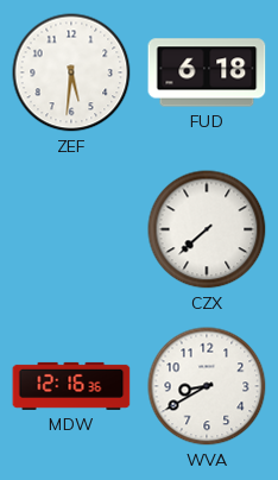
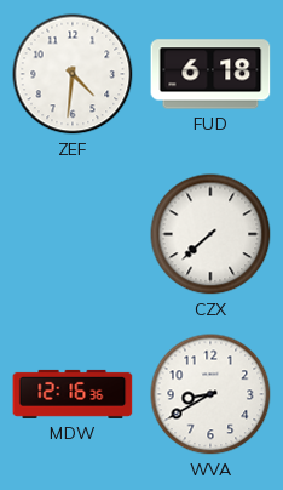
ZEF: 5:31 -> 4:31 (73, 74)
